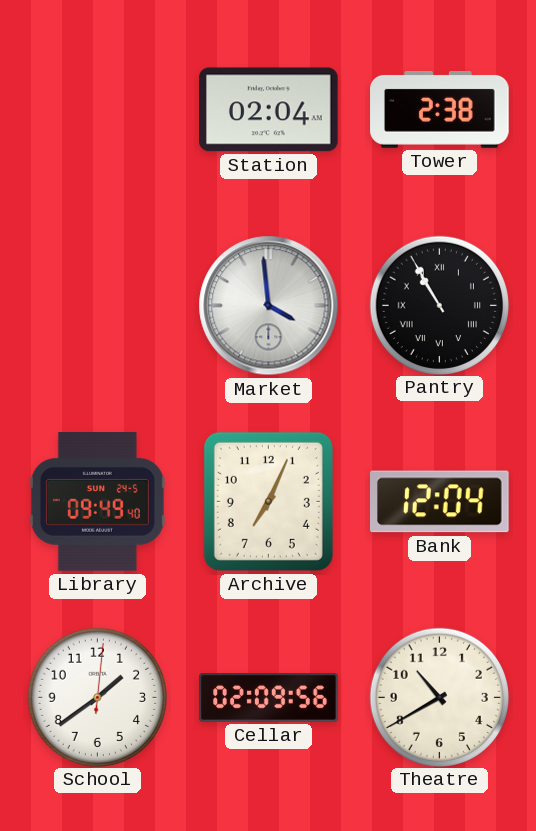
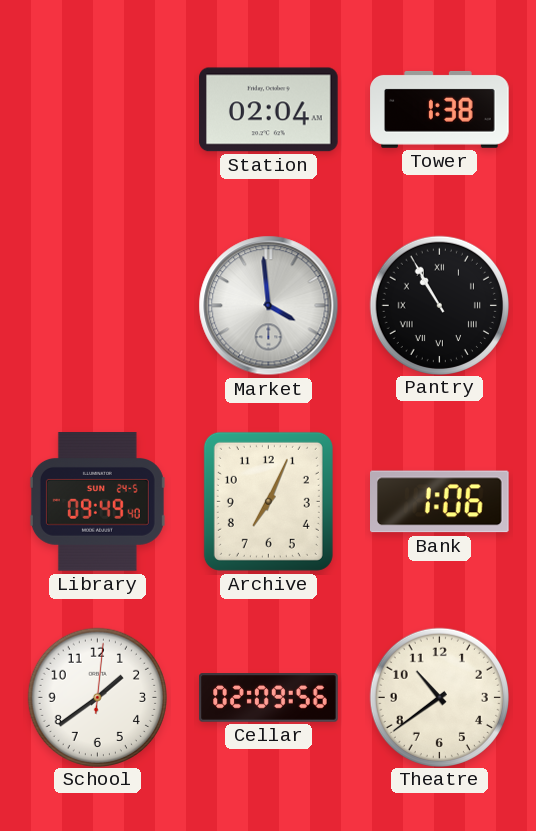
Tower: 2:38 -> 1:38 (440, 109)
Bank: 12:04 -> 1:06 (440, 502)
Theatre: 10:40 -> 10:39 (439, 697)
